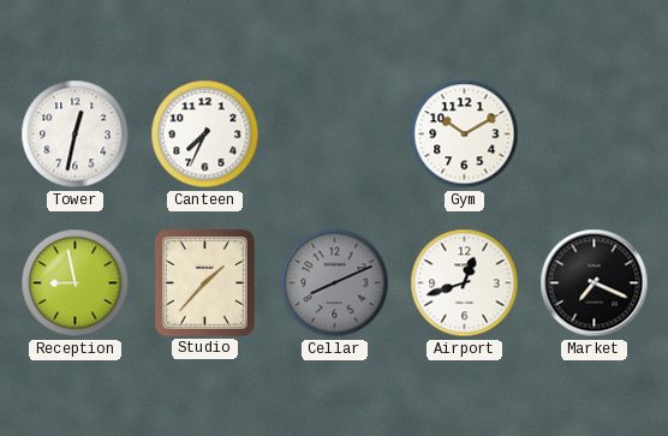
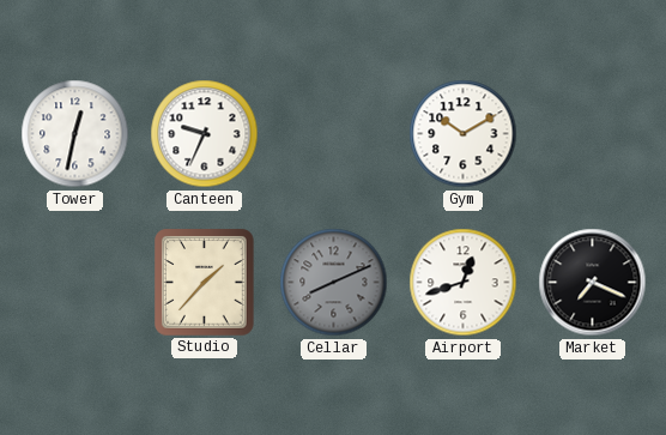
Canteen: 7:34 -> 9:34 (205, 134)
Reception: 8:58 -> none (76, 283)
